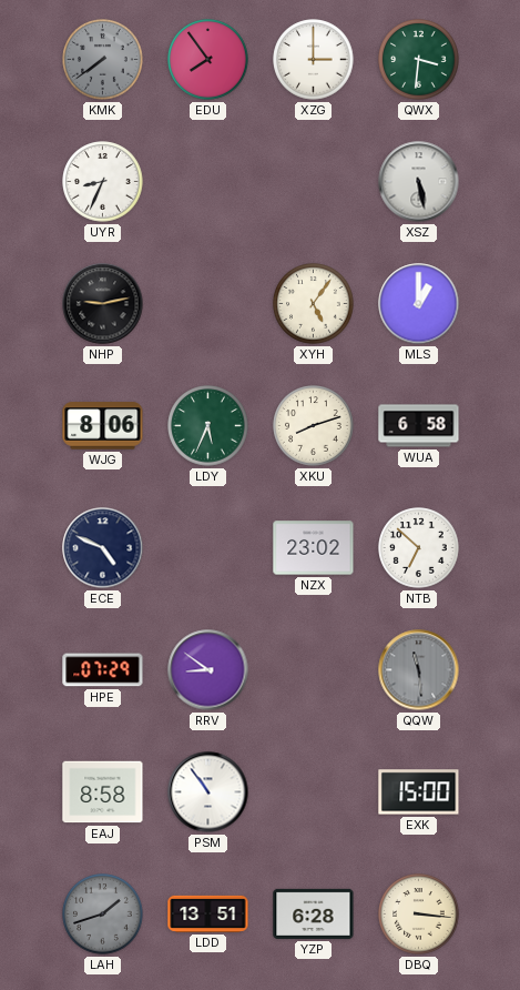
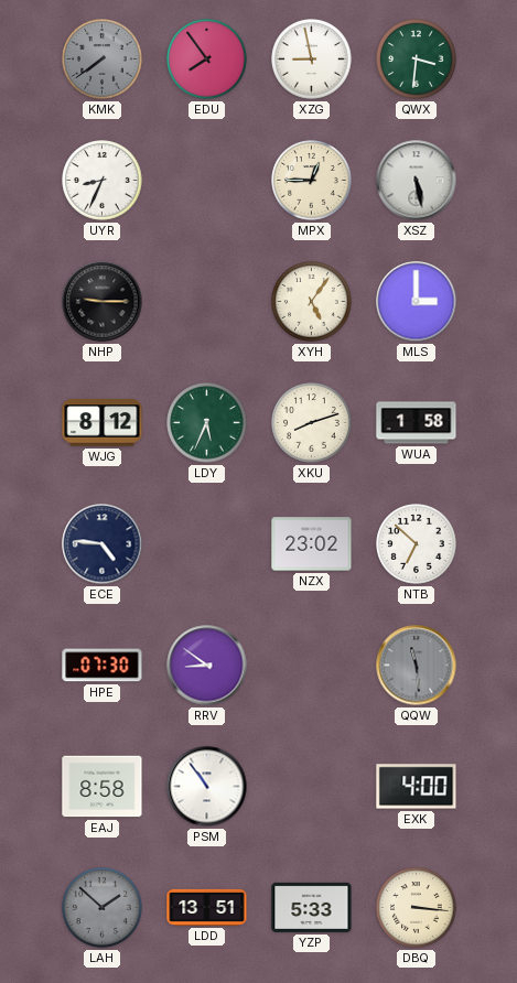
XZG: 3:00 -> 8:58 (312, 60)
MPX: none -> 12:45 (312, 181)
NHP: 9:13 -> 9:15 (103, 302)
MLS: 1:00 -> 3:00 (417, 302)
WJG: 8:06 -> 8:12 (103, 423)
WUA: 6:58 -> 1:58 (417, 423)
ECE: 4:49 -> 4:46 (103, 544)
HPE: 07:29 -> 07:30 (103, 666)
EXK: 15:00 -> 4:00 (417, 787)
LAH: 1:42 -> 1:52 (103, 908)
YZP: 6:28 -> 5:33 (312, 907)
